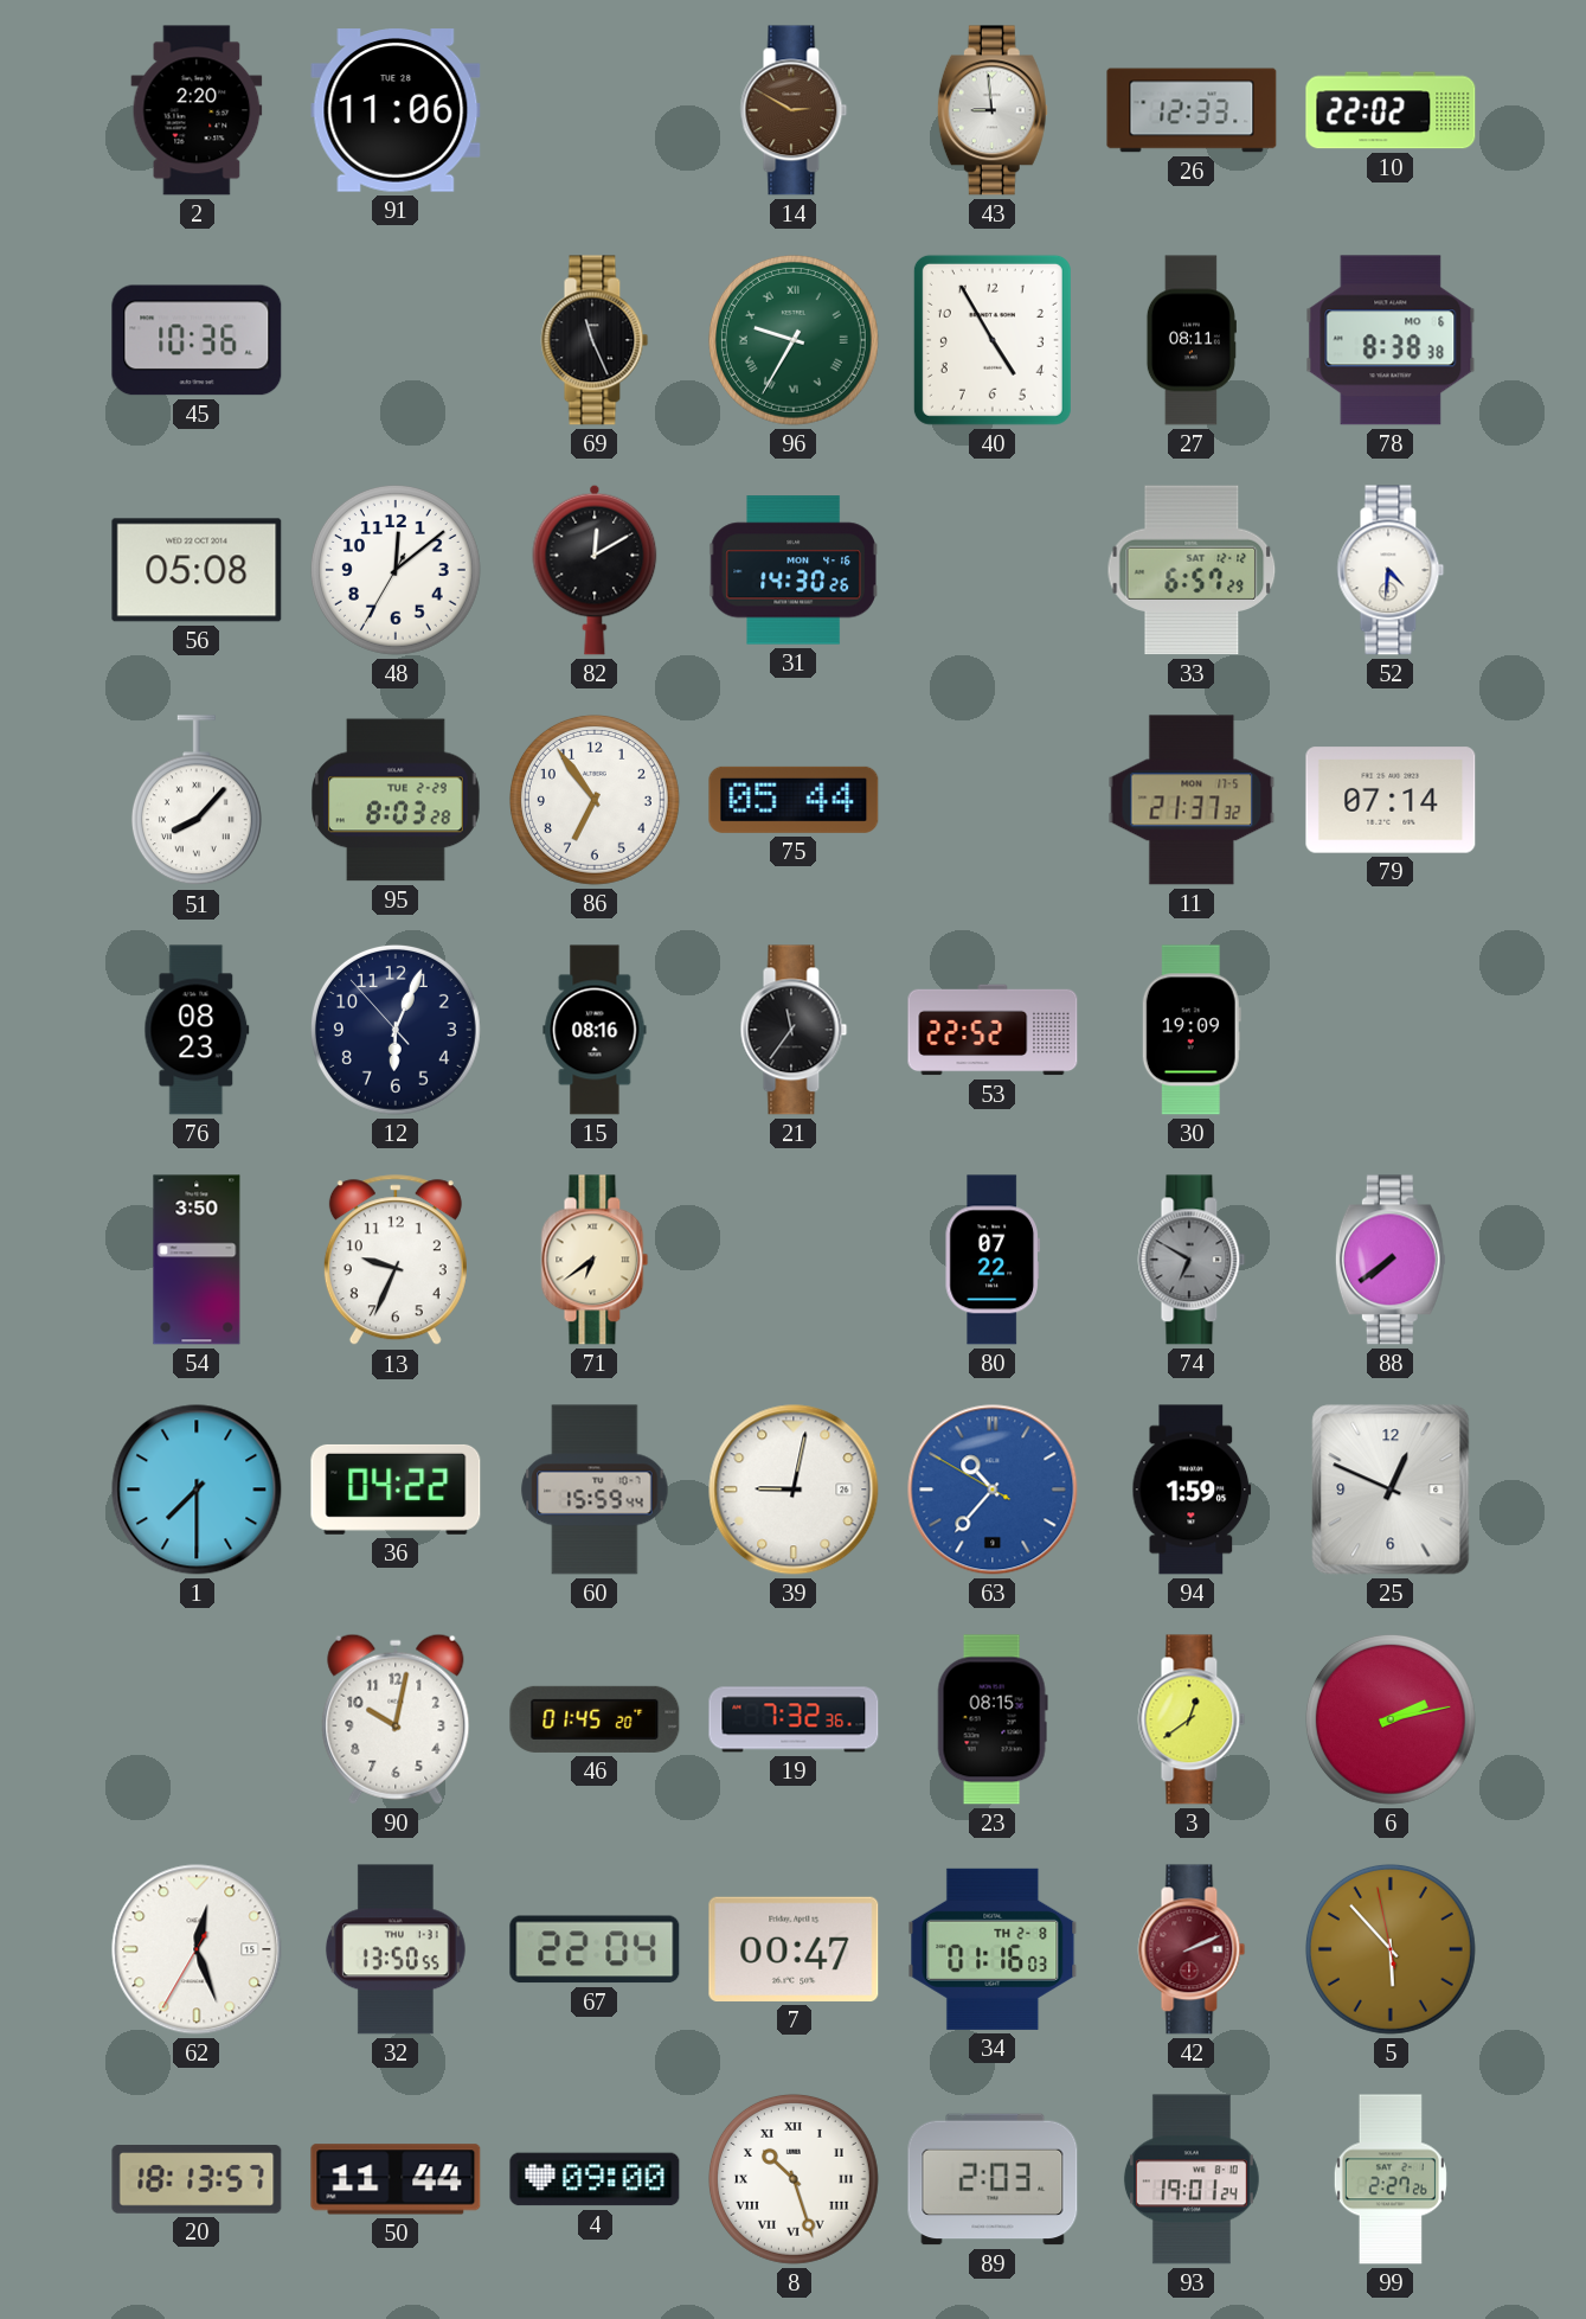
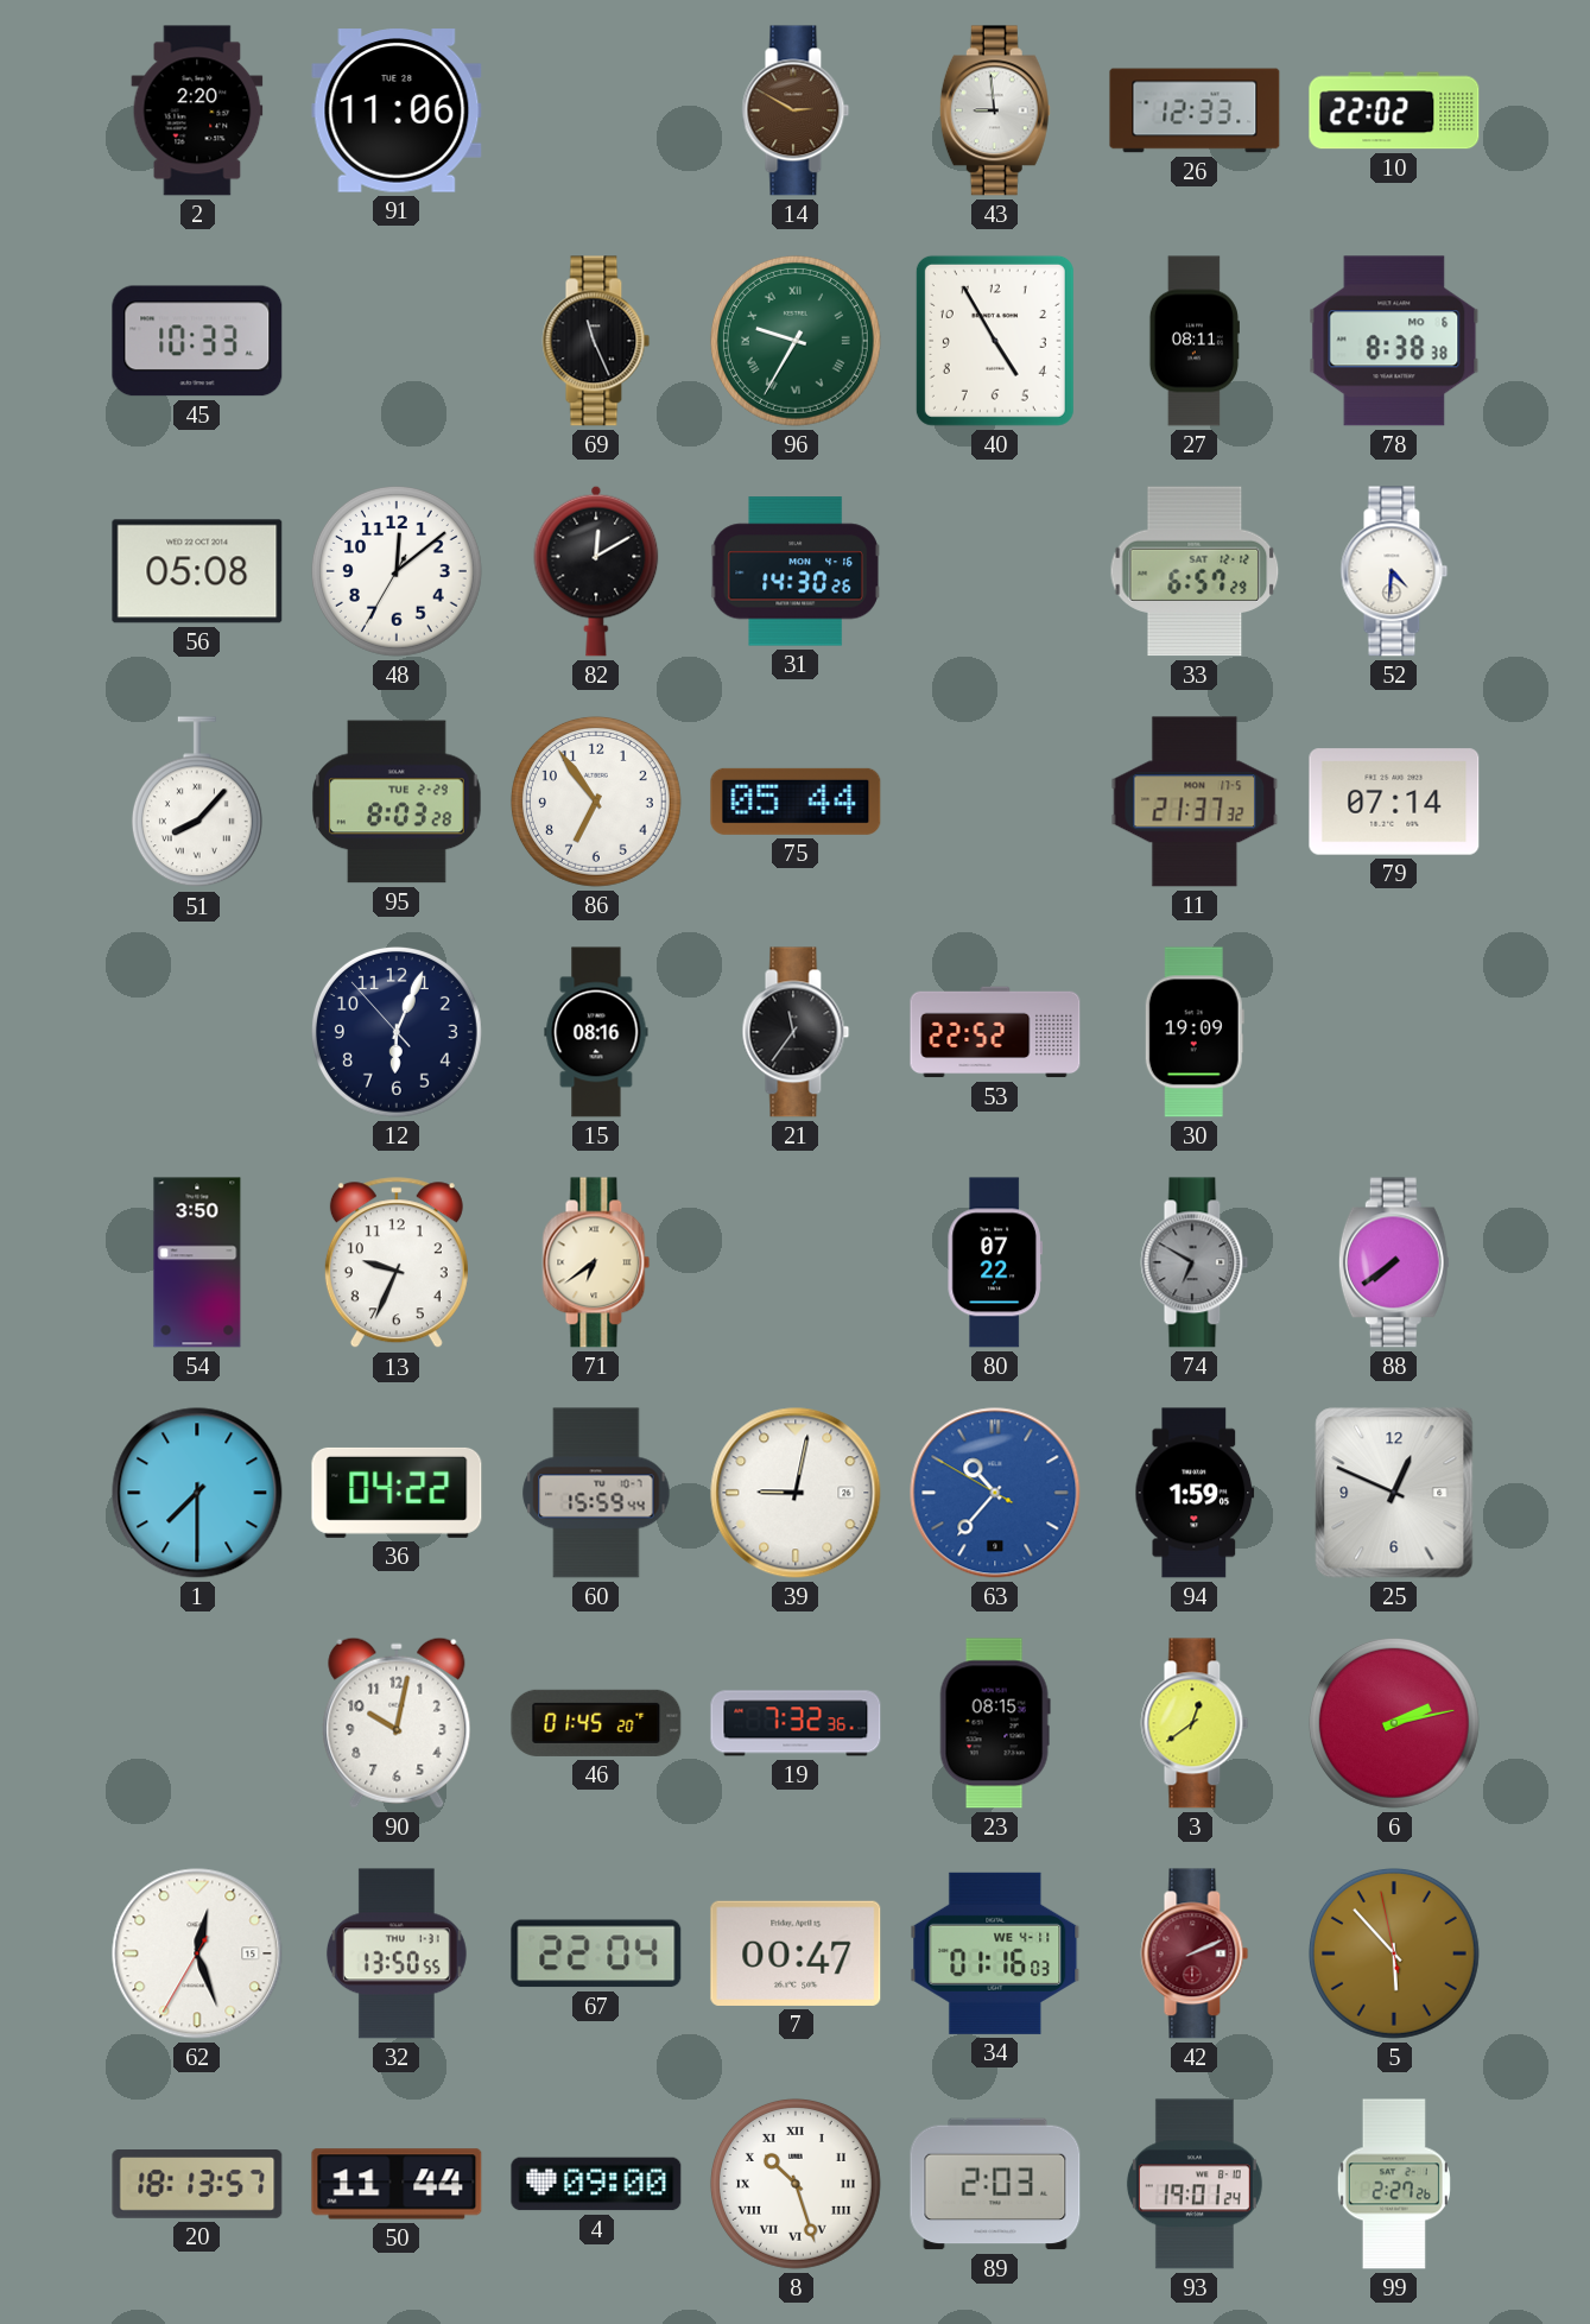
45: 10:36 -> 10:33 (197, 341)
76: 08:23 -> none (197, 1030)
34 date: TH 2-8 -> WE 4-11 (995, 1953)
